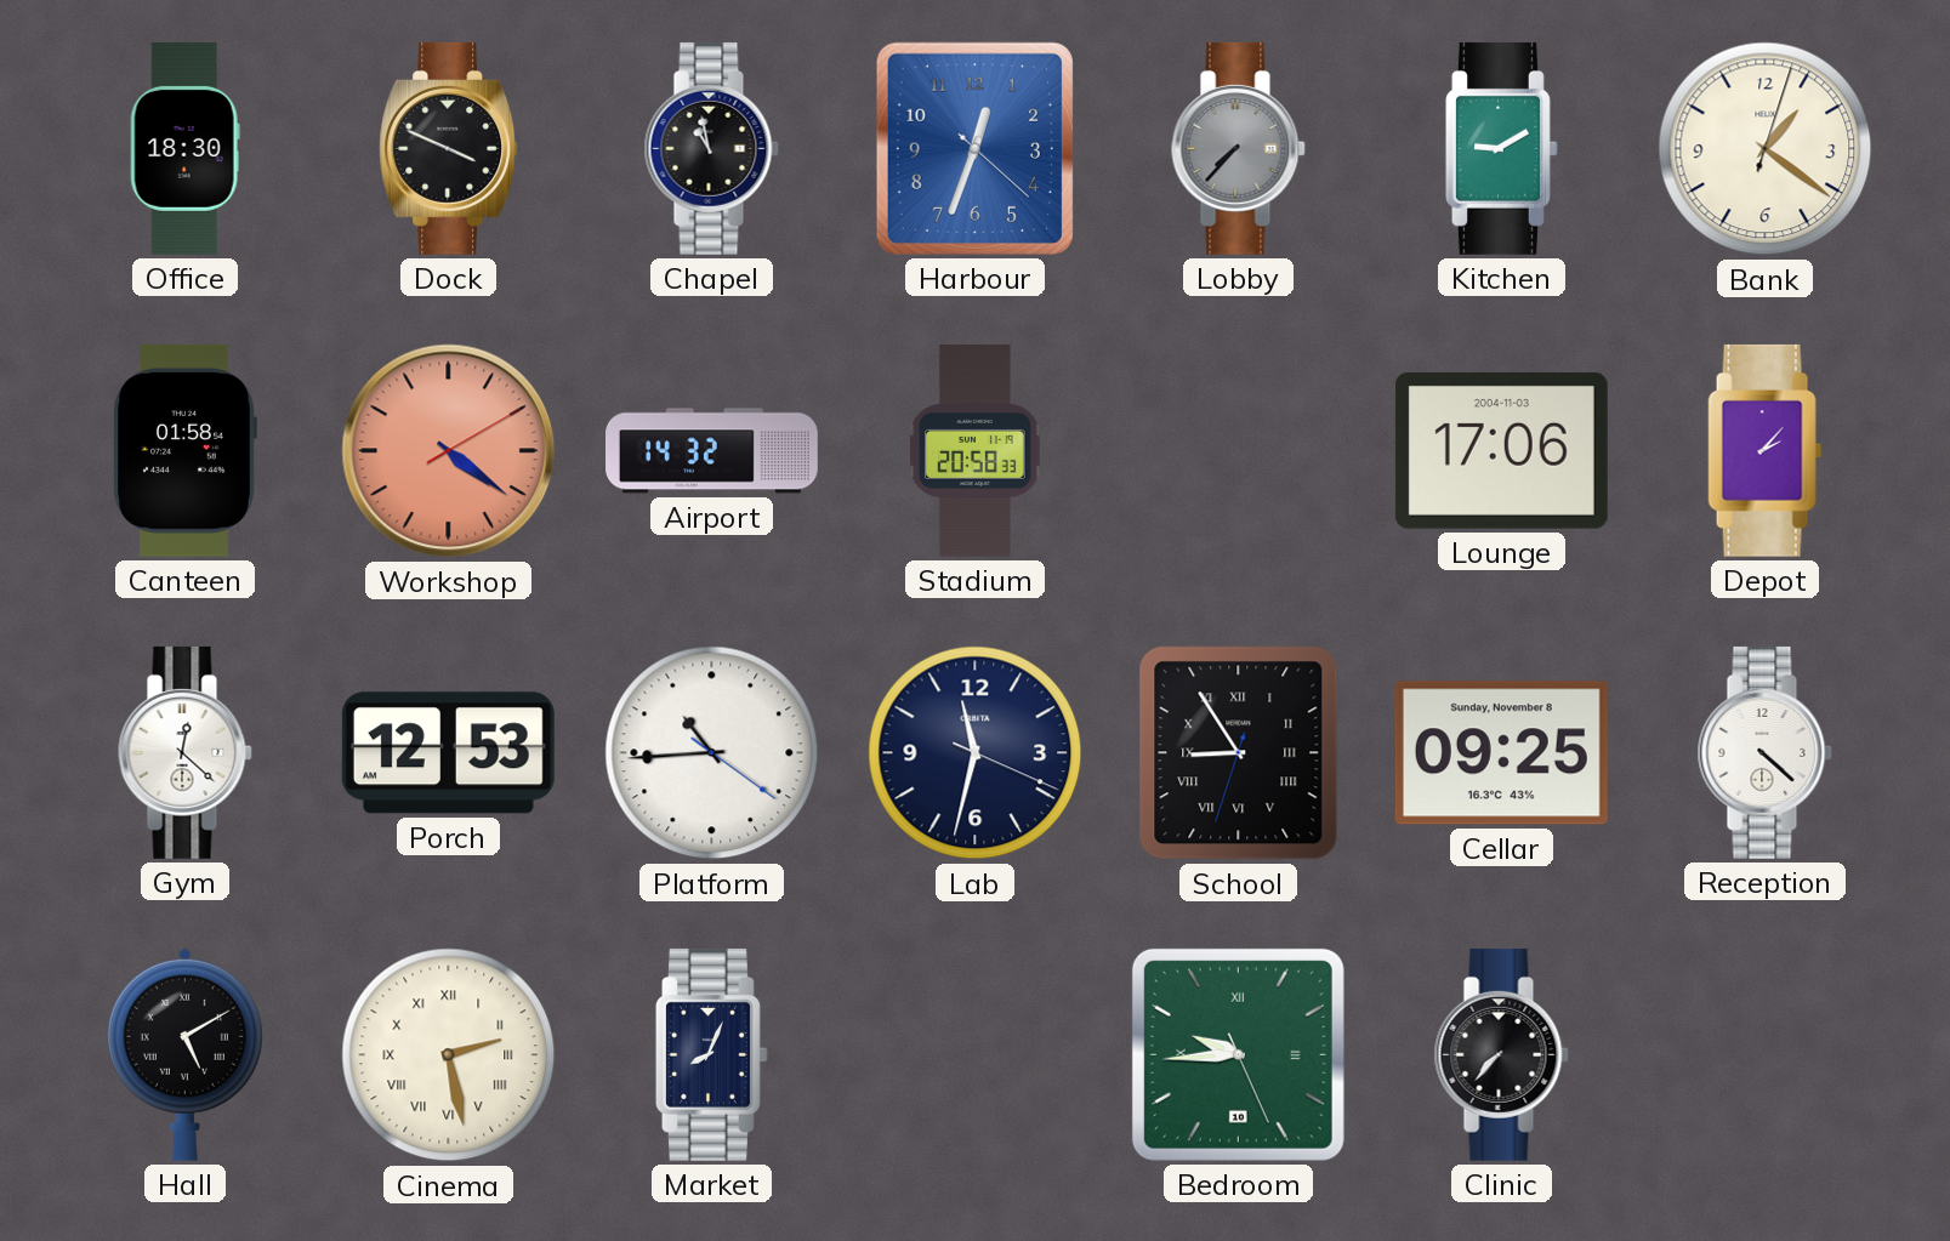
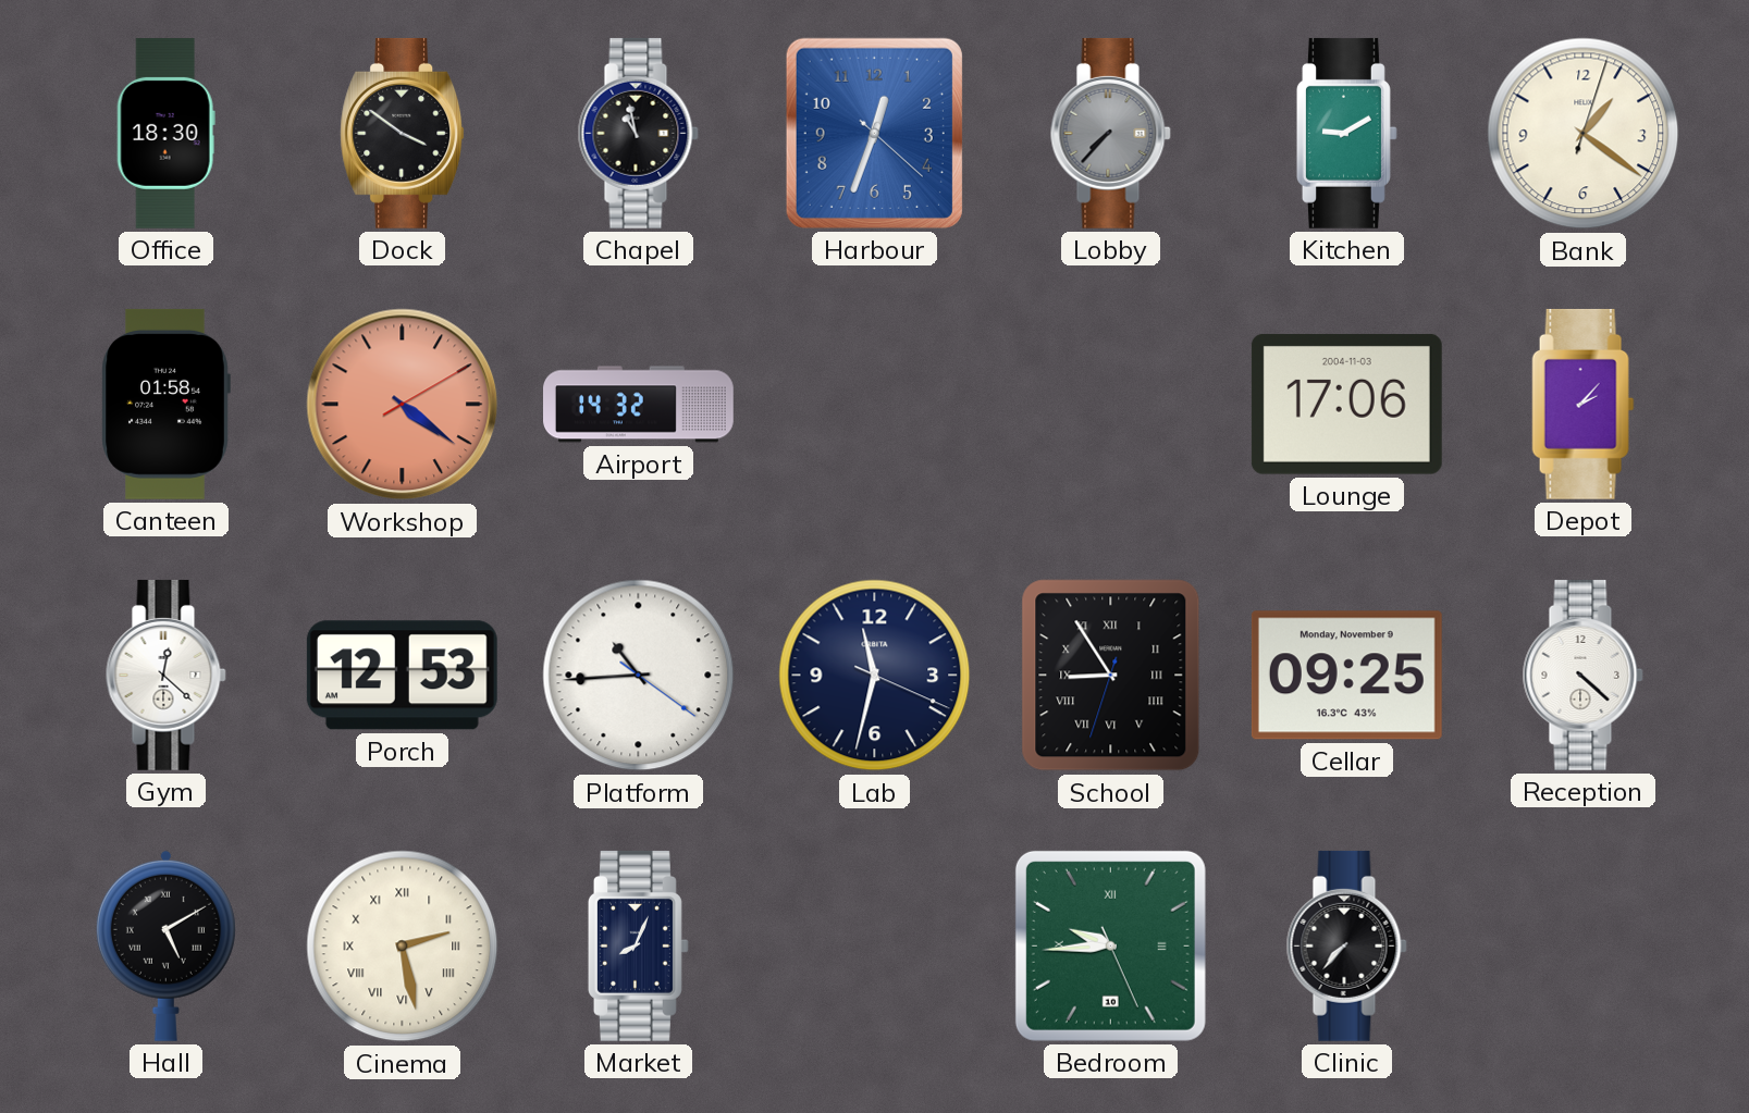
Dock: 3:49 -> 3:51 (403, 133)
Stadium: 20:58 -> none (976, 451)
Cellar date: Sunday, November 8 -> Monday, November 9 (1346, 676)
